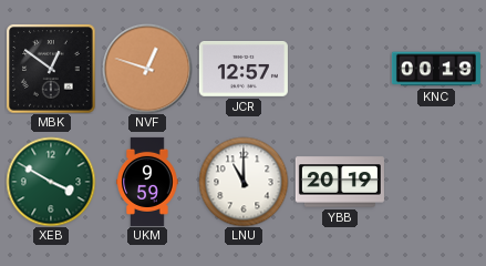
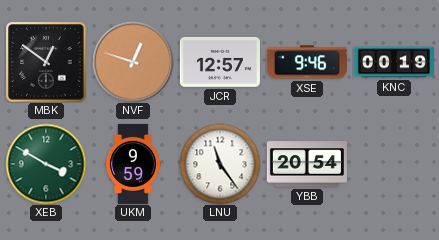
XSE: none -> 9:46 (307, 62)
LNU: 11:00 -> 11:24 (220, 164)
YBB: 20:19 -> 20:54 (307, 164)
